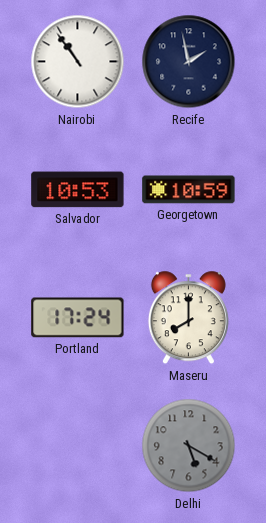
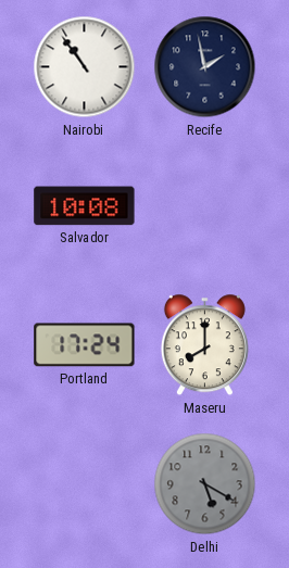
Salvador: 10:53 -> 10:08 (85, 206)
Georgetown: 10:59 -> none (189, 190)
